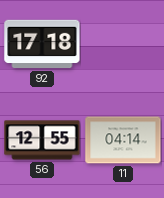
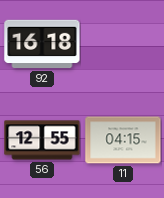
92: 17:18 -> 16:18 (42, 44)
11: 04:14 -> 04:15 (123, 140)
